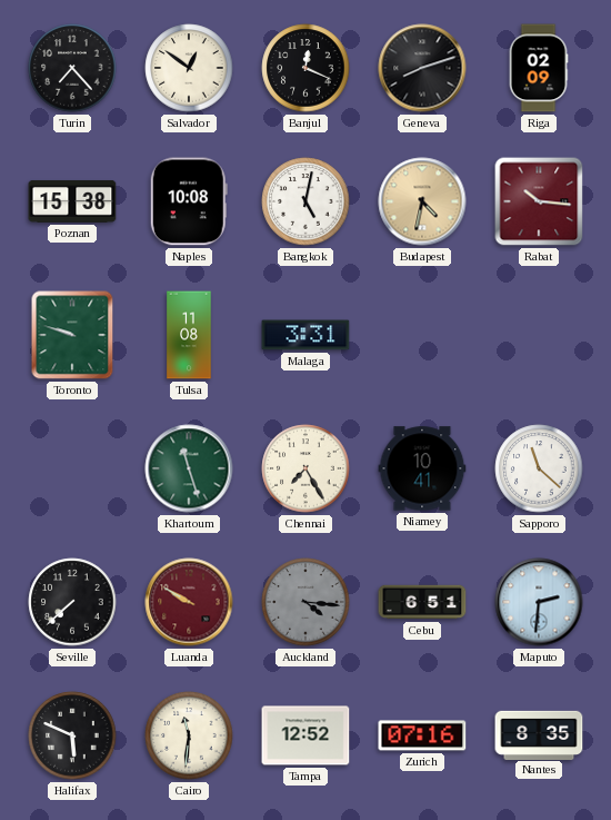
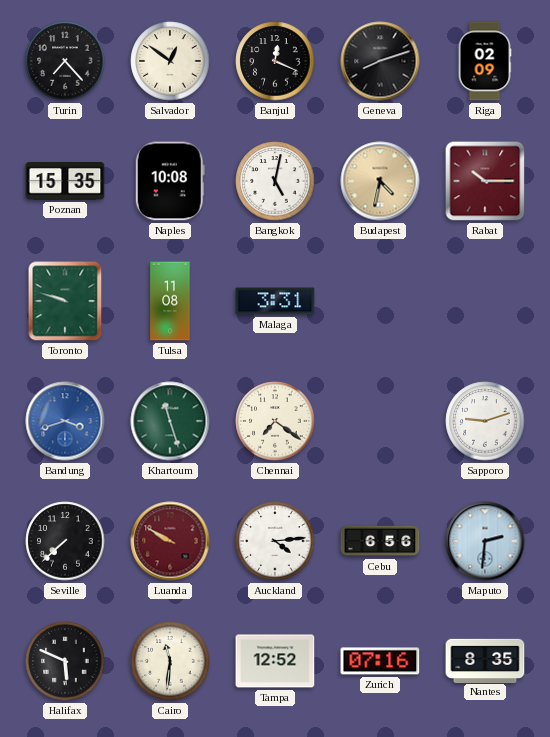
Poznan: 15:38 -> 15:35 (65, 181)
Rabat: 10:16 -> 10:15 (485, 181)
Bandung: none -> 3:42 (65, 421)
Chennai: 7:25 -> 7:21 (275, 421)
Niamey: 10:41 -> none (422, 468)
Sapporo: 11:22 -> 9:12 (485, 421)
Auckland: 4:16 -> 4:14 (275, 541)
Auckland dial: grey -> white (275, 541)
Cebu: 6:51 -> 6:56 (380, 541)
